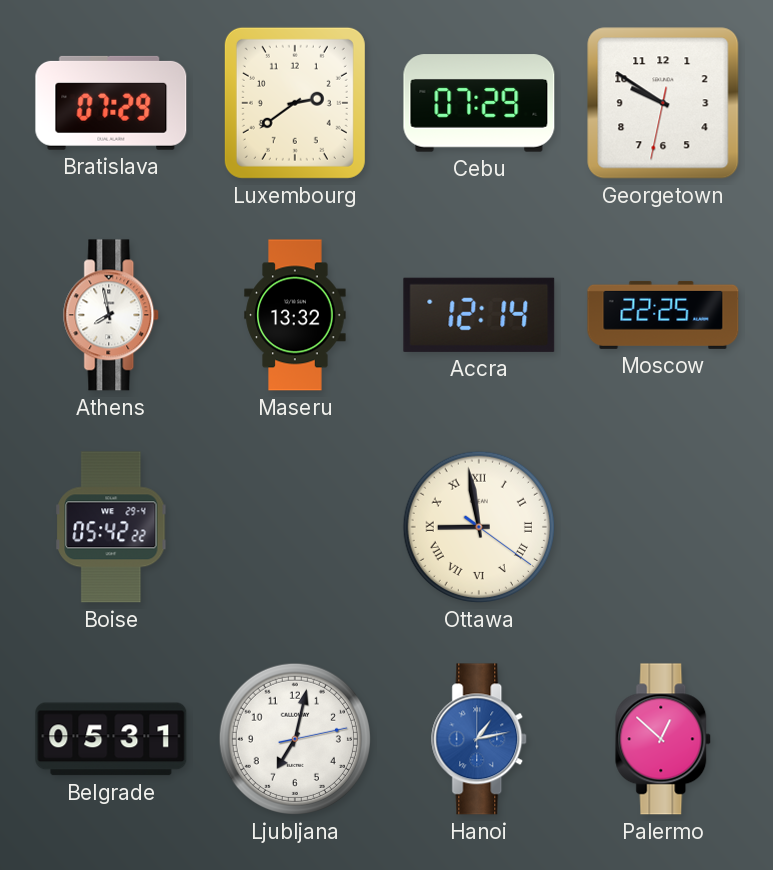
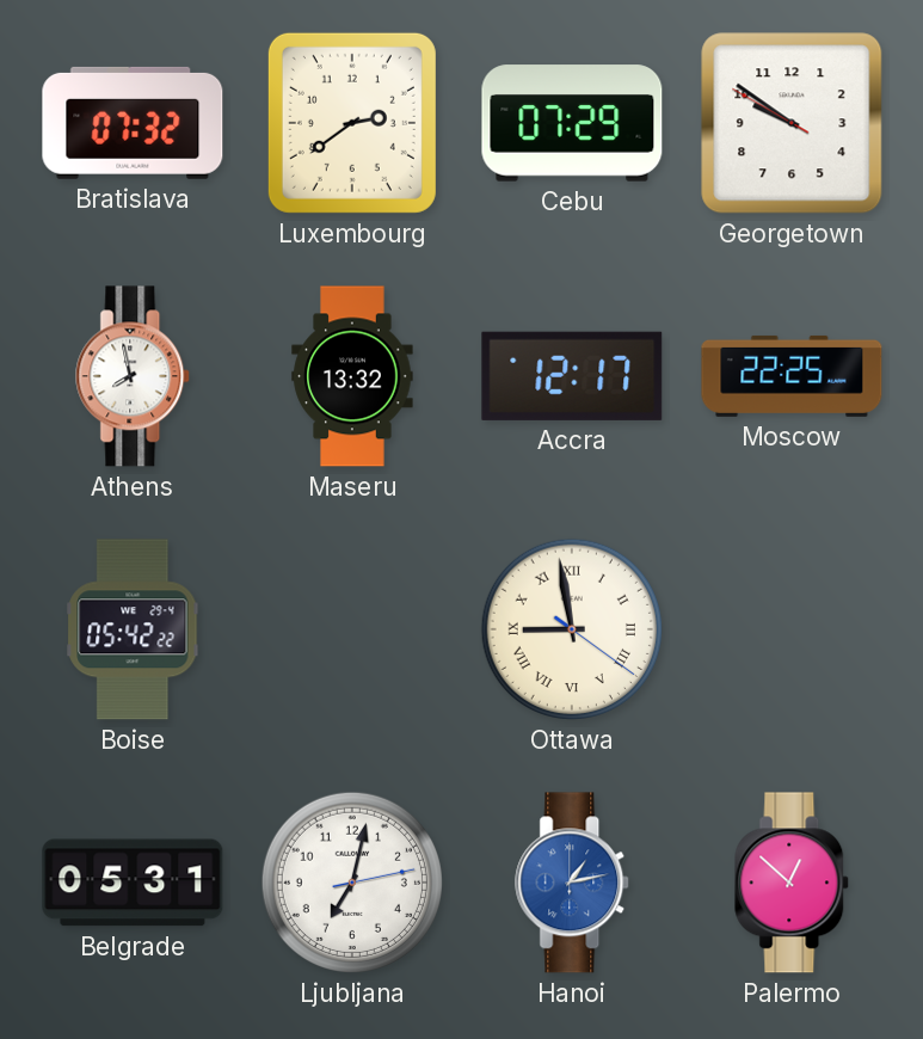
Bratislava: 07:29 -> 07:32 (133, 123)
Georgetown: 9:50:32 -> 9:50:50 (792, 123)
Accra: 12:14 -> 12:17 (572, 376)
